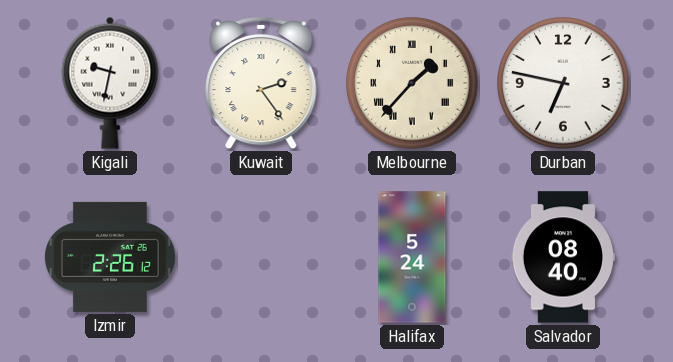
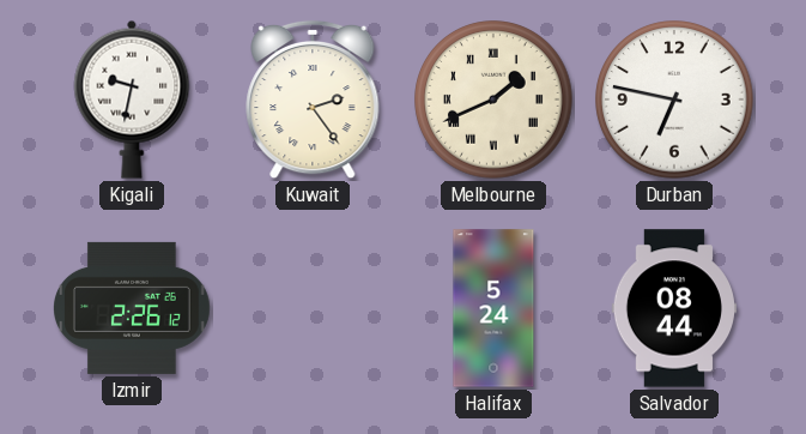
Melbourne: 1:37 -> 1:41 (493, 100)
Salvador: 08:40 -> 08:44 (673, 308)
